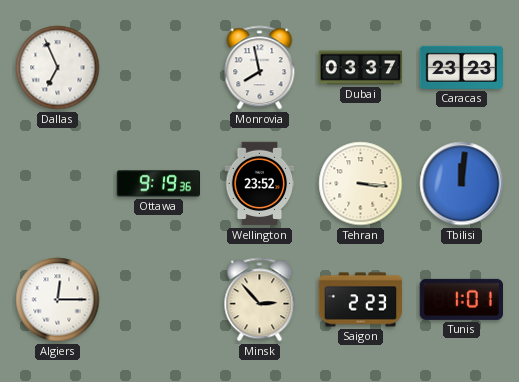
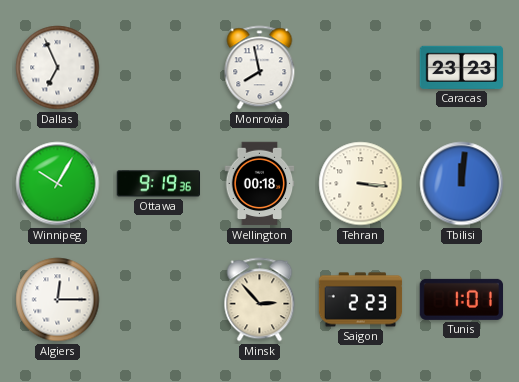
Dubai: 03:37 -> none (361, 68)
Winnipeg: none -> 10:05 (58, 184)
Wellington: 23:52 -> 00:18 (260, 184)
